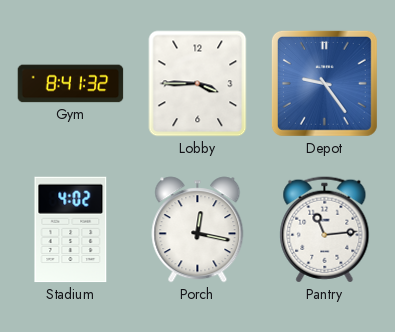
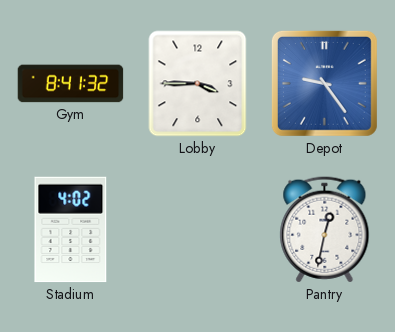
Porch: 12:17 -> none (198, 230)
Pantry: 11:14 -> 12:32 (325, 230)
